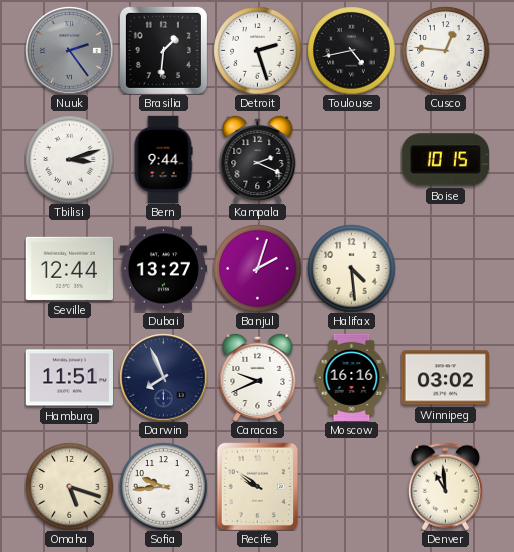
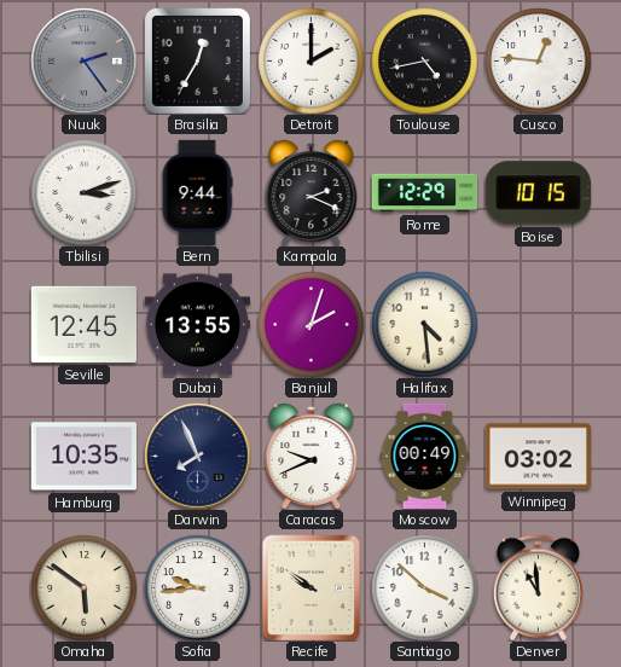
Brasilia: 1:31 -> 12:35 (197, 60)
Detroit: 2:27 -> 2:00 (310, 60)
Rome: none -> 12:29 (424, 193)
Seville: 12:44 -> 12:45 (83, 324)
Dubai: 13:27 -> 13:55 (197, 325)
Hamburg: 11:51 -> 10:35 (83, 457)
Moscow: 16:16 -> 00:49 (425, 456)
Omaha: 5:18 -> 5:51 (83, 587)
Santiago: none -> 3:52 (424, 587)
